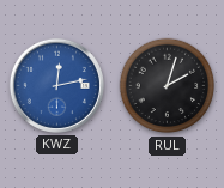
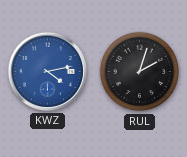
KWZ: 12:13 -> 4:13 (47, 71)
